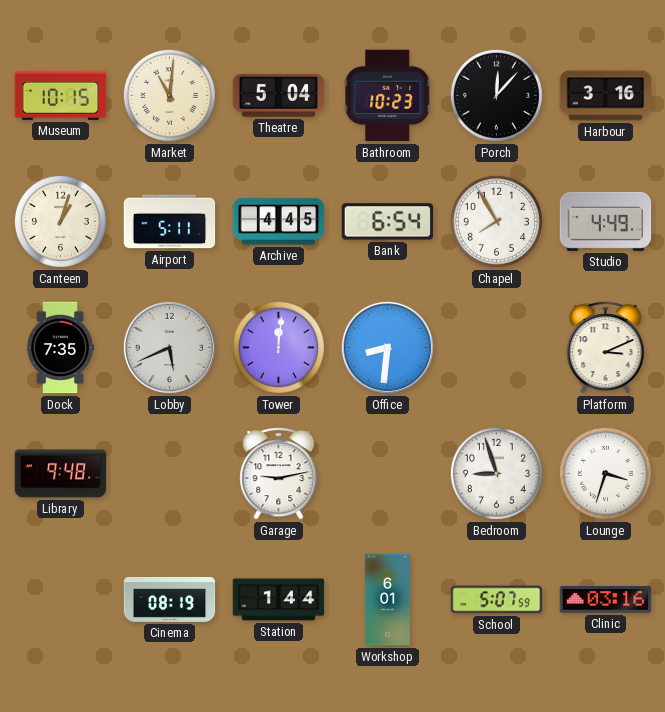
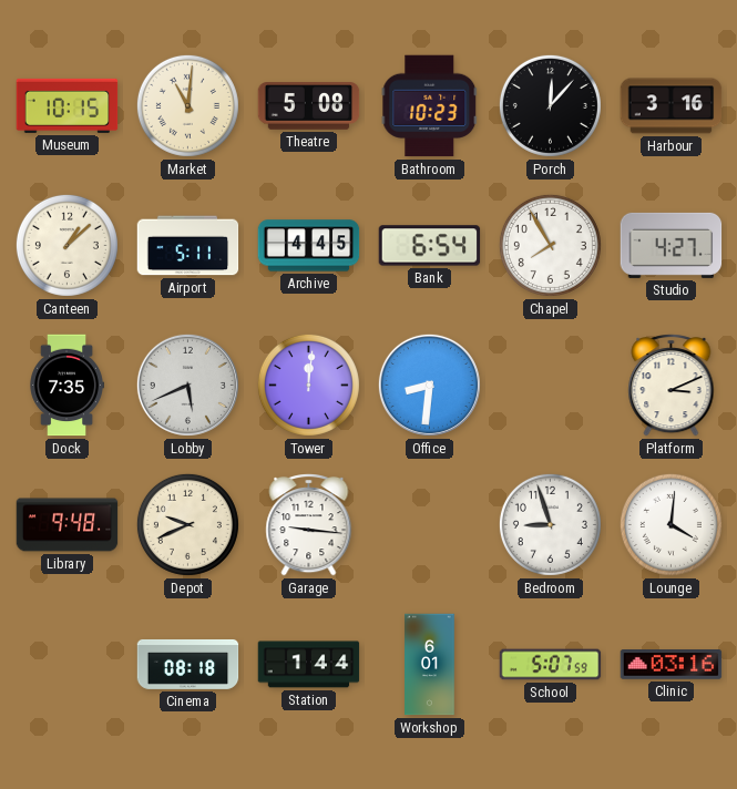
Theatre: 5:04 -> 5:08 (309, 106)
Canteen: 1:03 -> 1:08 (66, 245)
Studio: 4:49 -> 4:27 (672, 245)
Depot: none -> 9:41 (187, 524)
Garage: 9:13 -> 9:16 (309, 525)
Lounge: 3:33 -> 4:01 (671, 524)
Cinema: 08:19 -> 08:18 (188, 665)
